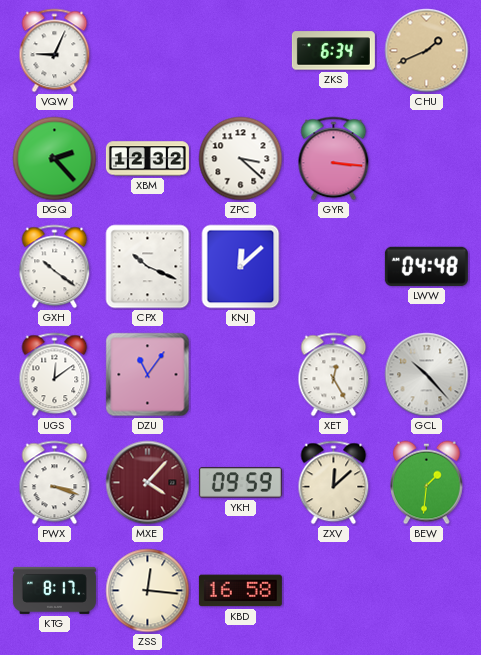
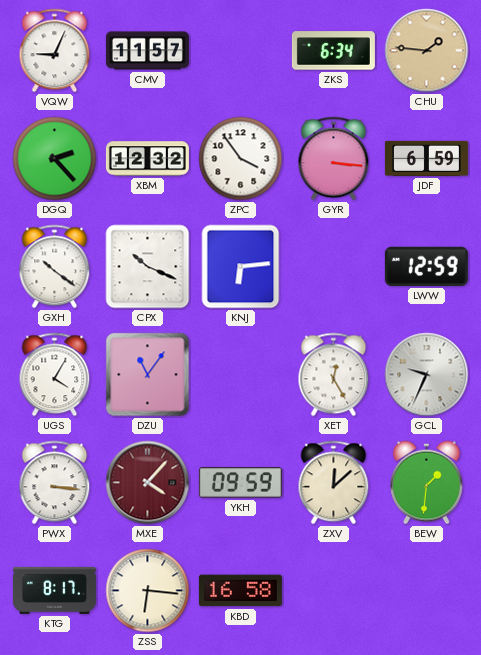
CMV: none -> 11:57 (147, 51)
CHU: 1:41 -> 1:46 (427, 51)
ZPC: 3:22 -> 3:54 (241, 159)
JDF: none -> 6:59 (426, 158)
KNJ: 12:08 -> 6:14 (241, 267)
LWW: 04:48 -> 12:59 (426, 266)
UGS: 12:09 -> 4:05 (55, 375)
GCL: 10:23 -> 9:34 (427, 375)
PWX: 3:18 -> 3:16 (55, 483)
ZSS: 12:16 -> 6:16 (148, 591)
